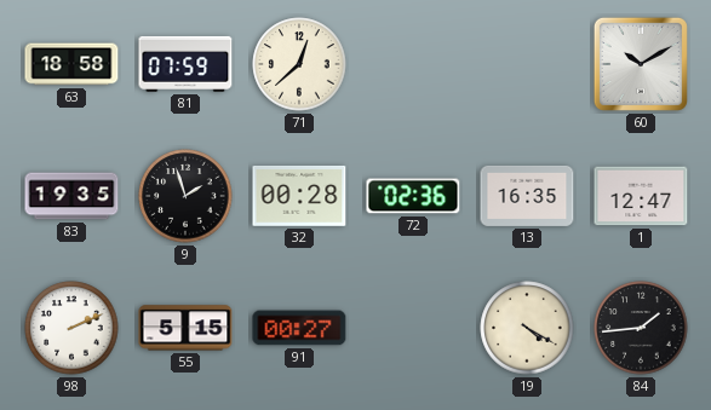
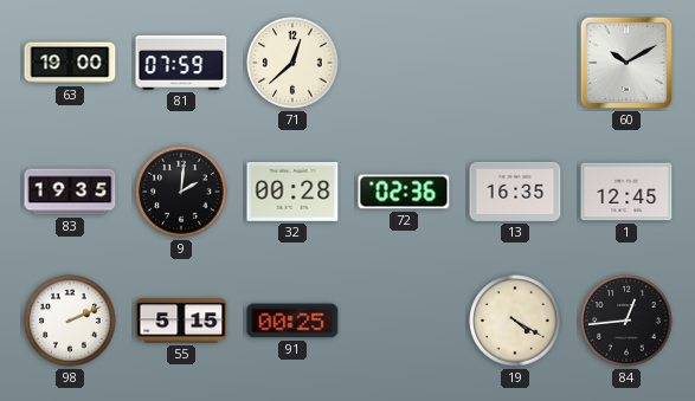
63: 18:58 -> 19:00 (70, 63)
9: 1:57 -> 2:01 (181, 192)
1: 12:47 -> 12:45 (626, 192)
91: 00:27 -> 00:25 (292, 321)
84: 1:44 -> 12:44 (626, 321)
